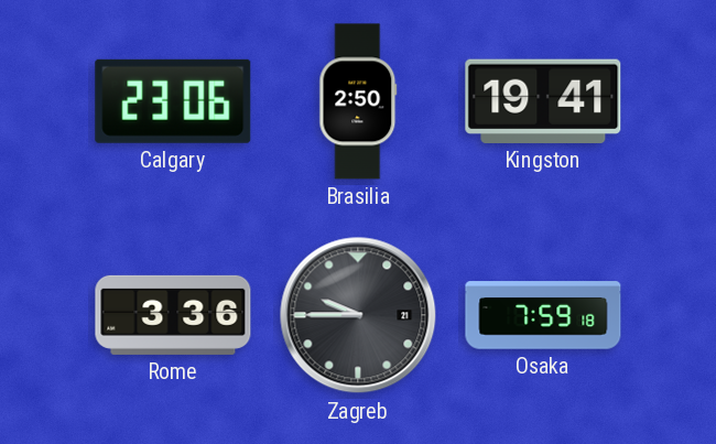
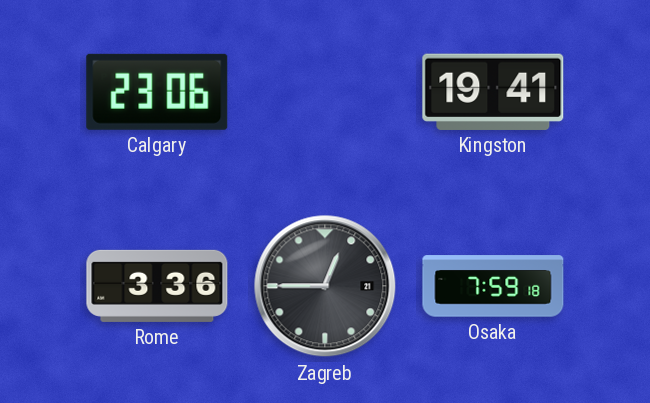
Brasilia: 2:50 -> none (358, 101)
Zagreb: 9:45 -> 12:45 (325, 286)
